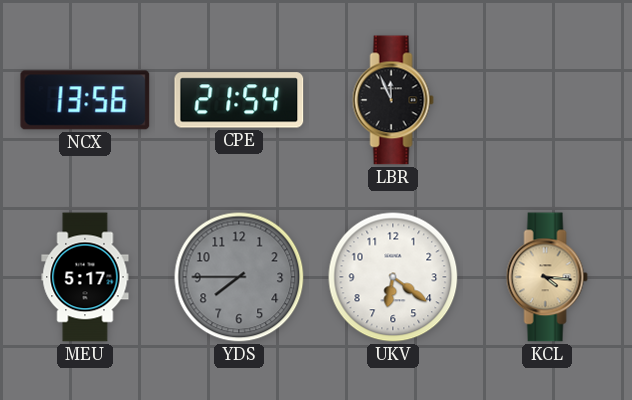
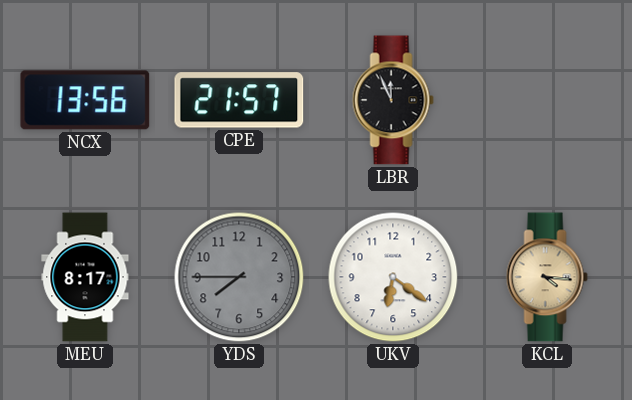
CPE: 21:54 -> 21:57 (239, 100)
MEU: 5:17 -> 8:17 (85, 277)
